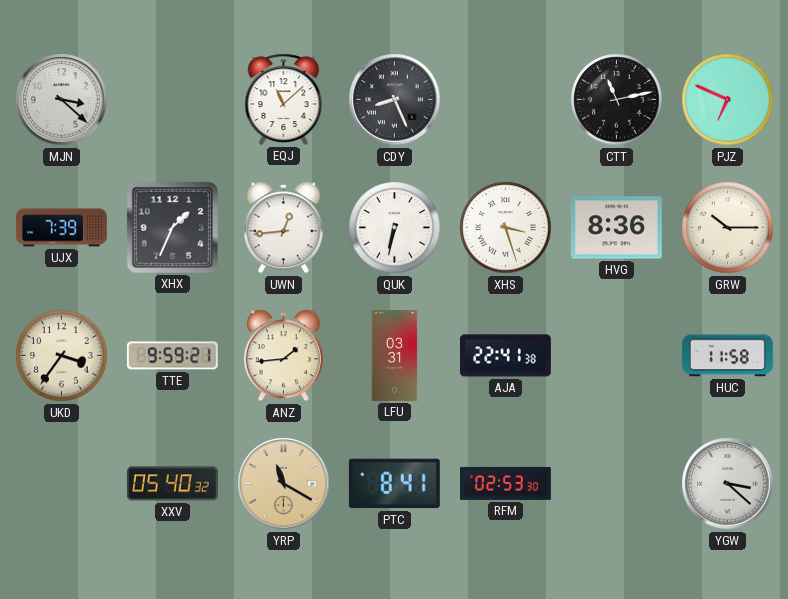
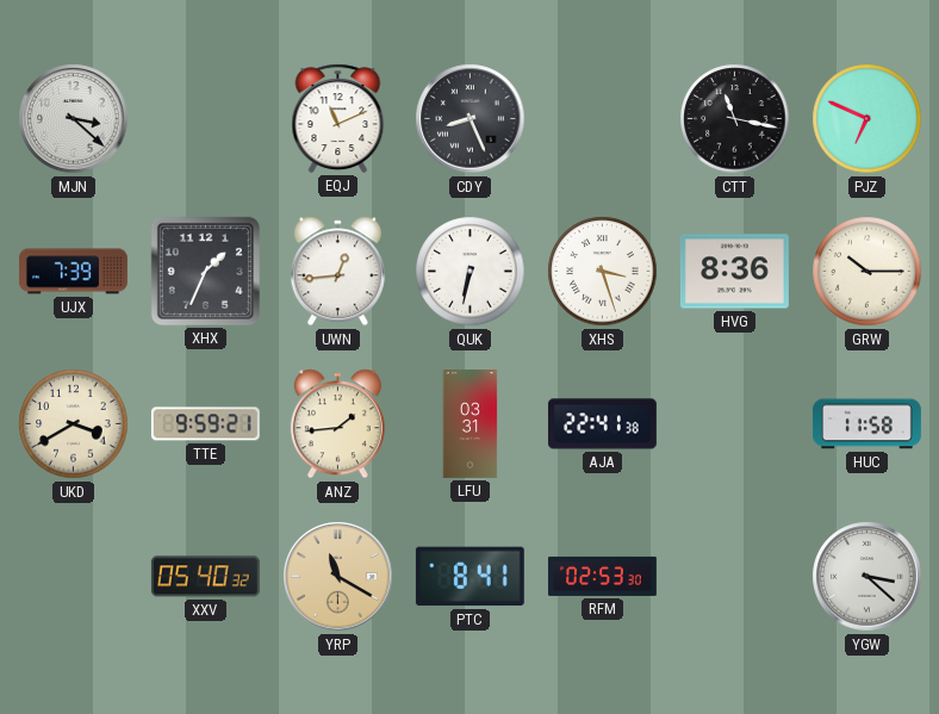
EQJ: 11:08 -> 11:11 (338, 118)
CTT: 11:13 -> 11:17 (735, 119)
UKD: 3:36 -> 3:40 (74, 424)
